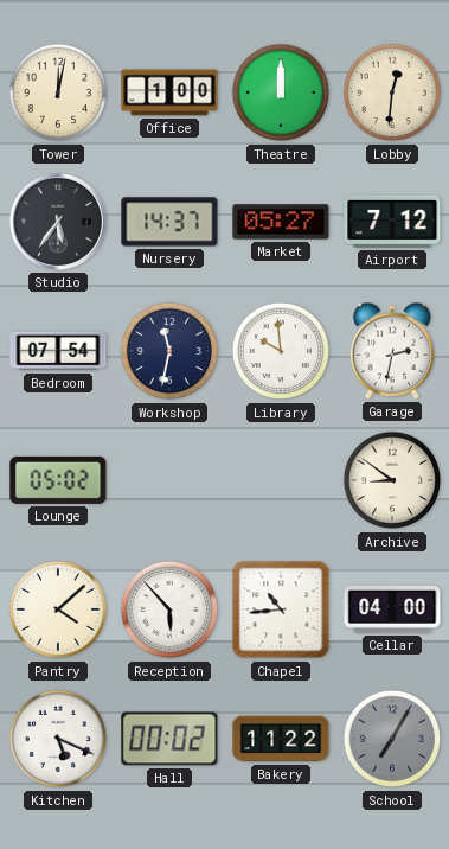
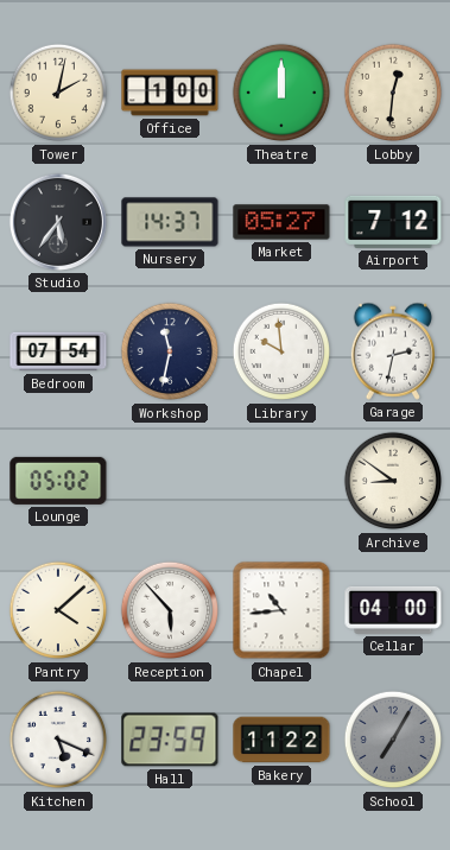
Tower: 12:02 -> 2:02 (58, 93)
Hall: 00:02 -> 23:59 (170, 740)
